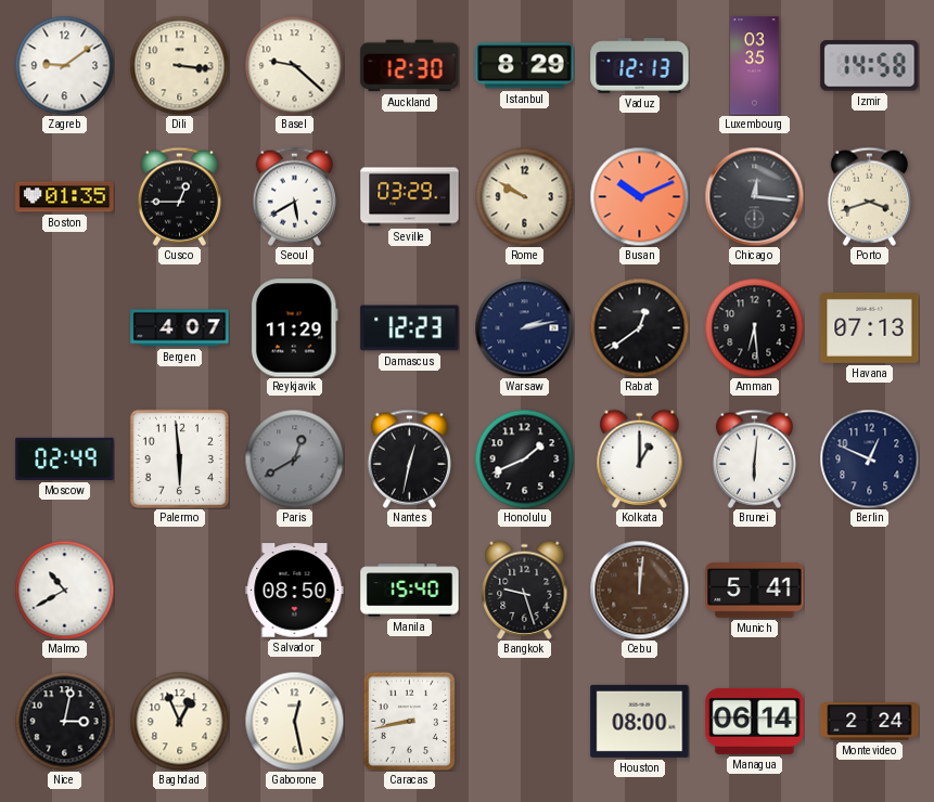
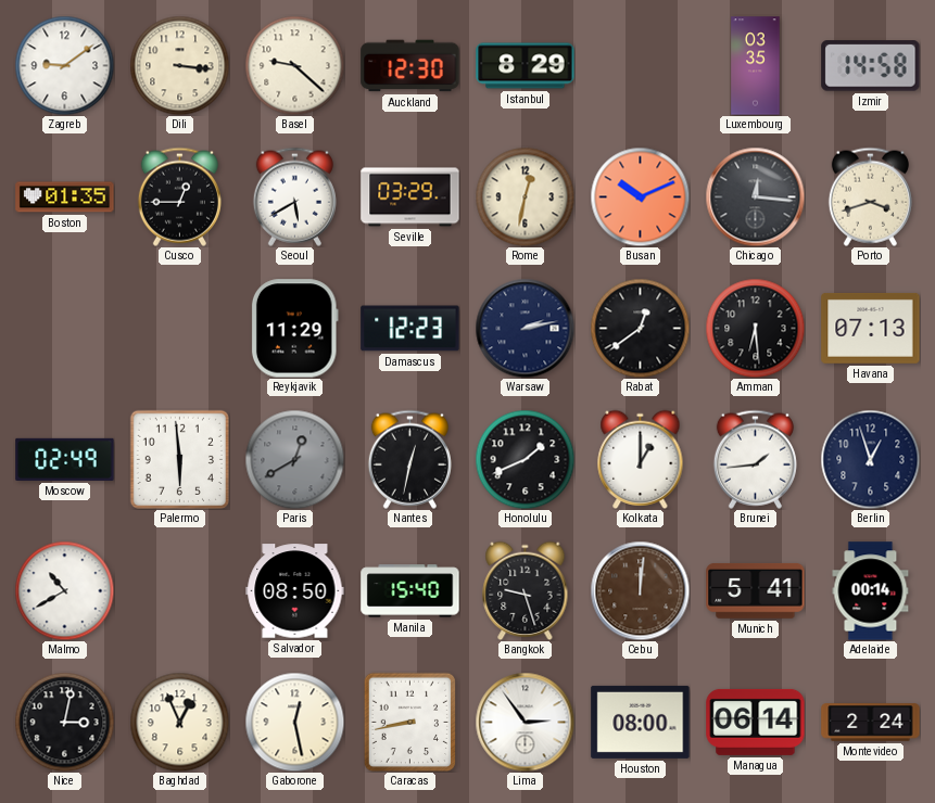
Vaduz: 12:13 -> none (640, 66)
Rome: 9:50 -> 12:32 (525, 196)
Bergen: 4:07 -> none (180, 328)
Brunei: 6:01 -> 1:44 (755, 459)
Berlin: 12:49 -> 12:57 (870, 459)
Adelaide: none -> 00:14 (871, 591)
Lima: none -> 2:54 (525, 722)
